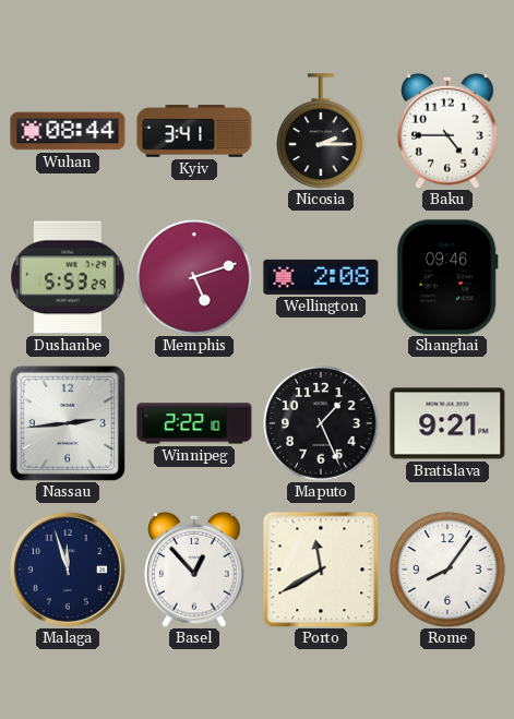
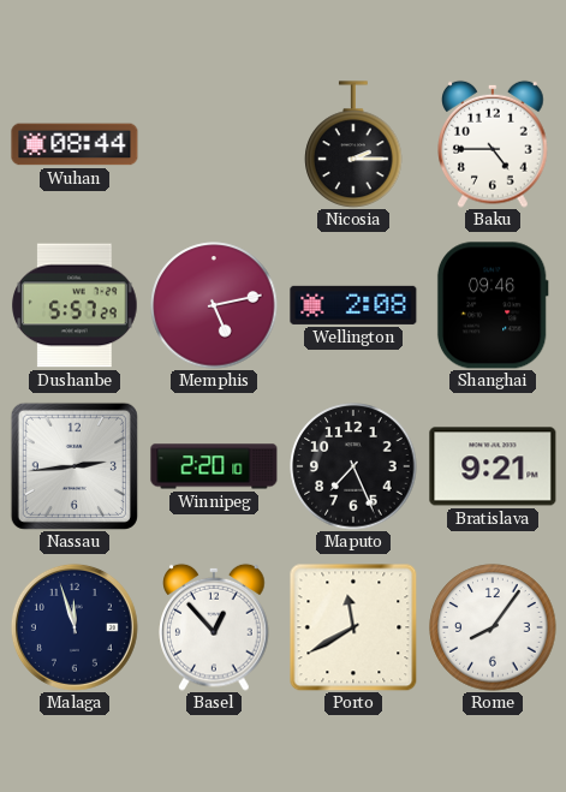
Kyiv: 3:41 -> none (194, 131)
Dushanbe: 5:53 -> 5:57 (75, 305)
Memphis: 5:12 -> 5:13 (214, 305)
Winnipeg: 2:22 -> 2:20 (214, 466)
Maputo: 1:26 -> 7:26 (353, 466)
